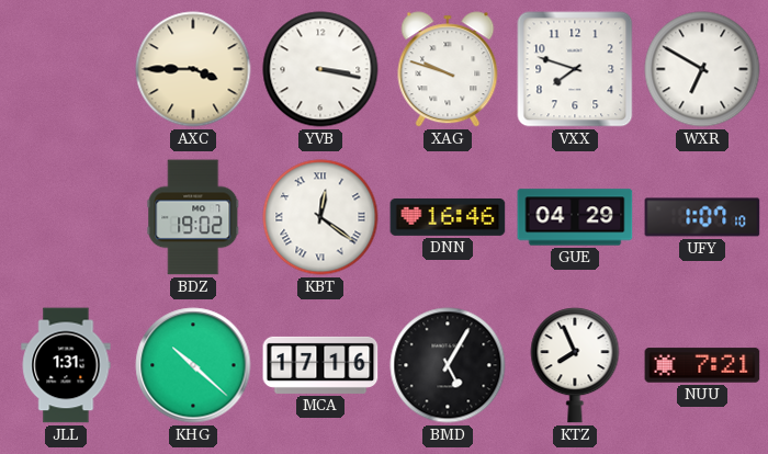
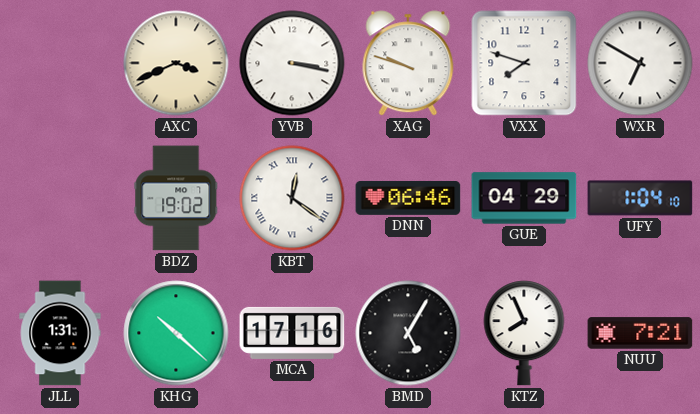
AXC: 3:45 -> 3:41 (176, 63)
DNN: 16:46 -> 06:46 (408, 198)
UFY: 1:07 -> 1:04 (640, 198)
